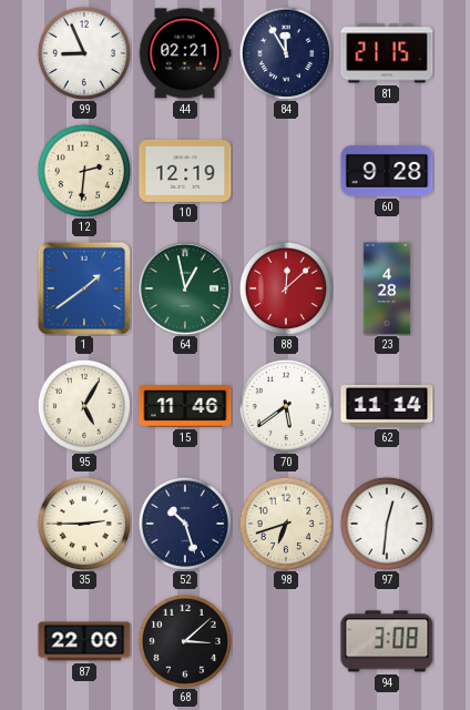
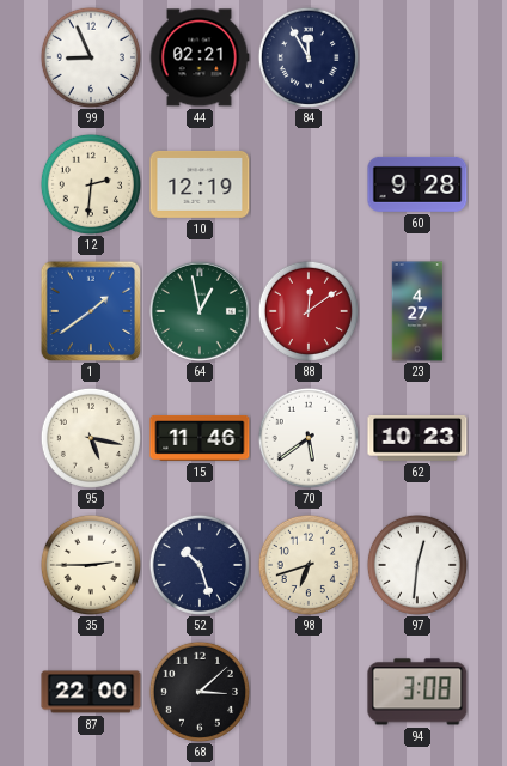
81: 21:15 -> none (387, 53)
88: 12:08 -> 12:09 (309, 311)
23: 4:28 -> 4:27 (417, 311)
95: 5:05 -> 5:17 (91, 438)
62: 11:14 -> 10:23 (417, 438)
